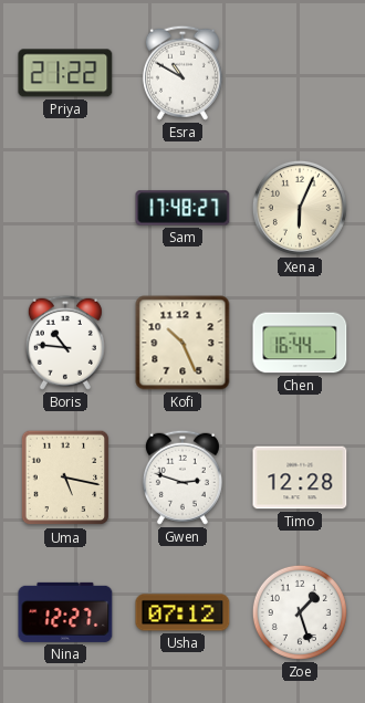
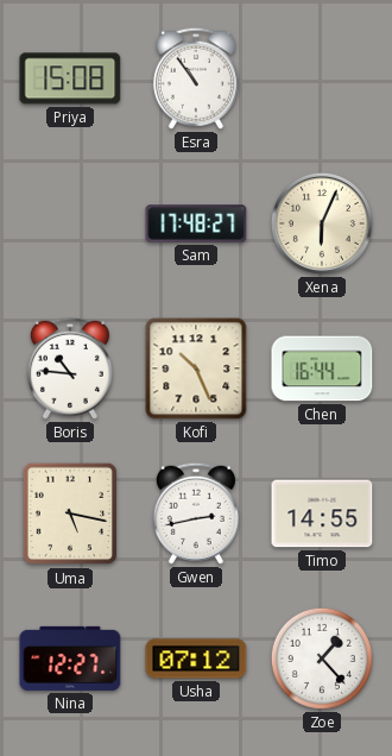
Priya: 21:22 -> 15:08 (70, 78)
Esra: 10:50 -> 10:54 (196, 78)
Gwen: 2:48 -> 2:43 (196, 514)
Timo: 12:28 -> 14:55 (322, 514)
Zoe: 1:27 -> 1:23 (322, 659)
